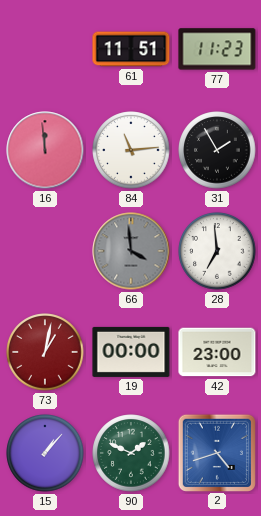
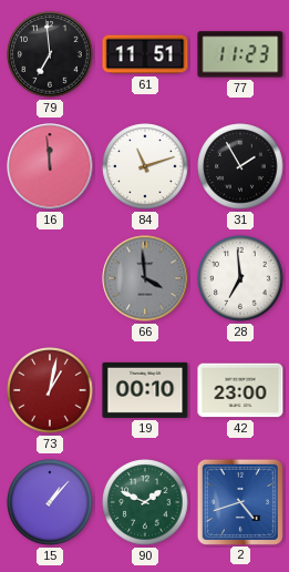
79: none -> 6:59 (50, 54)
84: 11:14 -> 11:12 (145, 166)
19: 00:00 -> 00:10 (145, 390)
